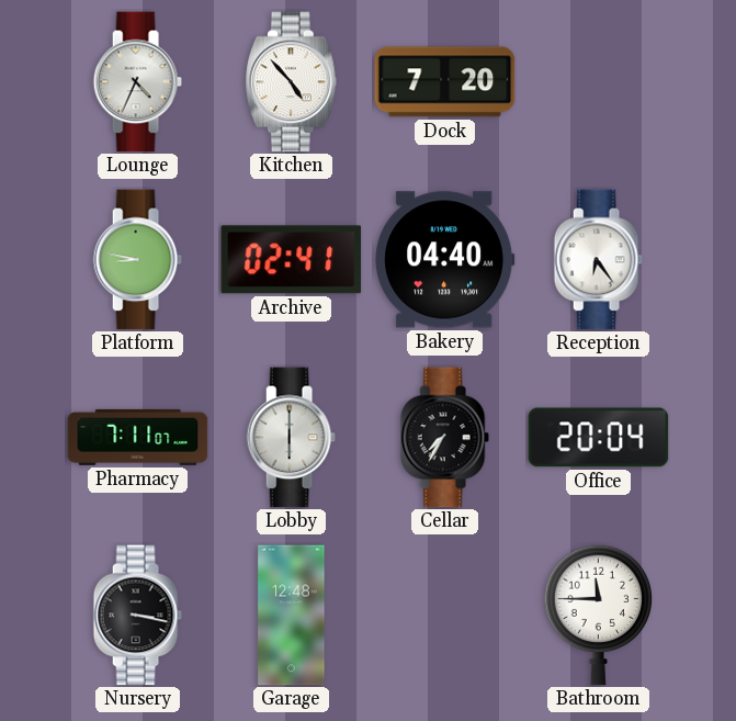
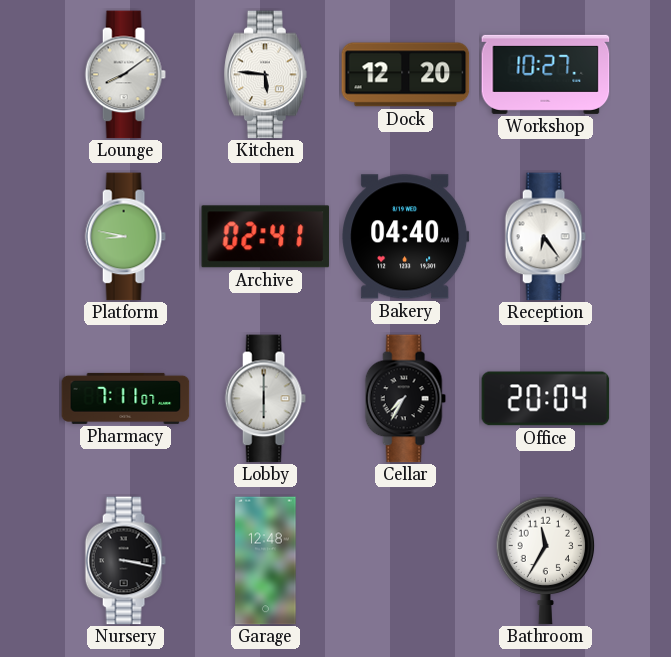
Lounge: 4:34 -> 8:09 (125, 75)
Kitchen: 4:53 -> 5:46 (266, 75)
Dock: 7:20 -> 12:20 (406, 75)
Workshop: none -> 10:27 (546, 74)
Bathroom: 11:45 -> 11:35 (546, 560)
